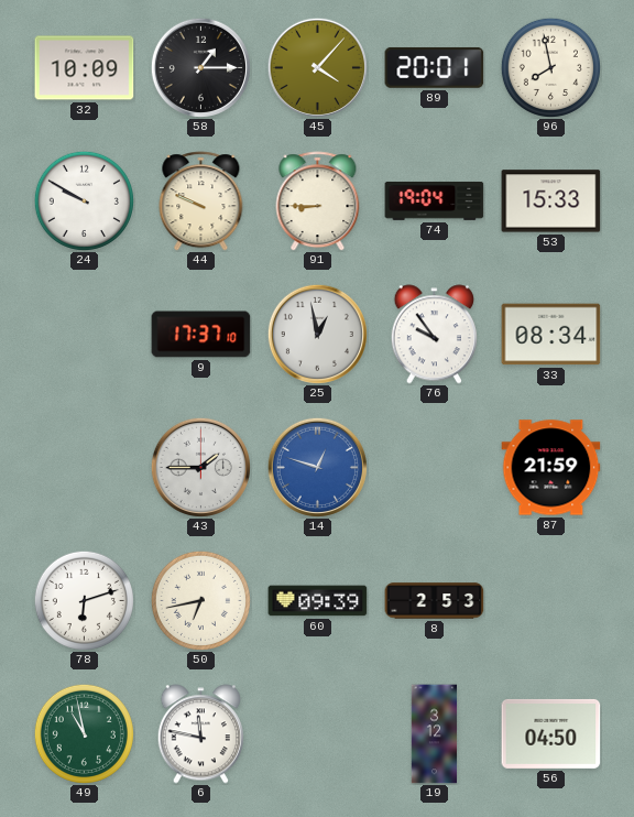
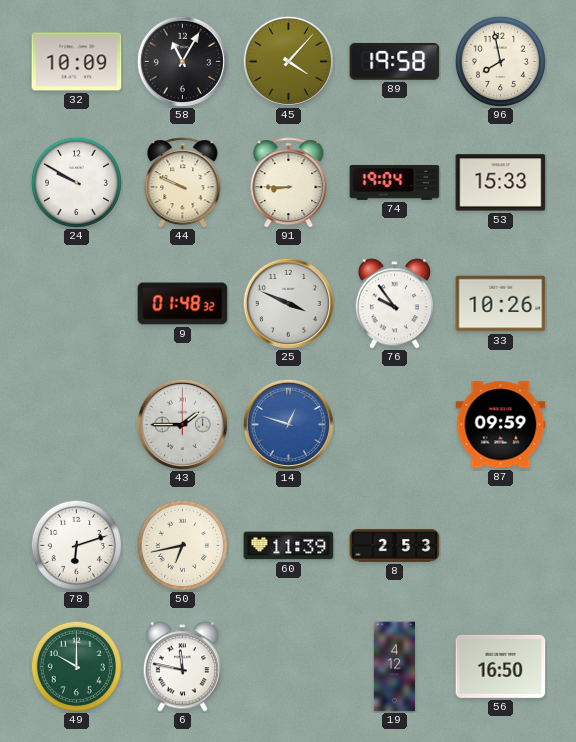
58: 1:15 -> 11:05 (182, 61)
89: 20:01 -> 19:58 (395, 61)
9: 17:37 -> 01:48 (183, 304)
25: 12:58 -> 3:49 (288, 303)
33: 08:34 -> 10:26 (501, 304)
87: 21:59 -> 09:59 (501, 425)
60: 09:39 -> 11:39 (289, 546)
49: 10:58 -> 10:00 (76, 666)
19: 3:12 -> 4:12 (395, 667)
56: 04:50 -> 16:50 (501, 666)
